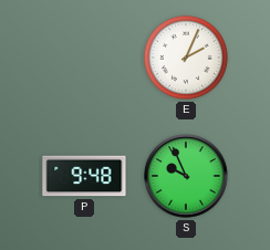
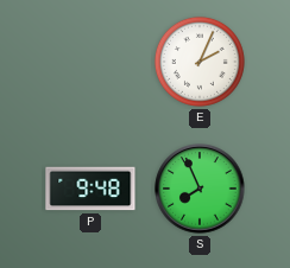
S: 9:56 -> 7:56 (200, 189)
